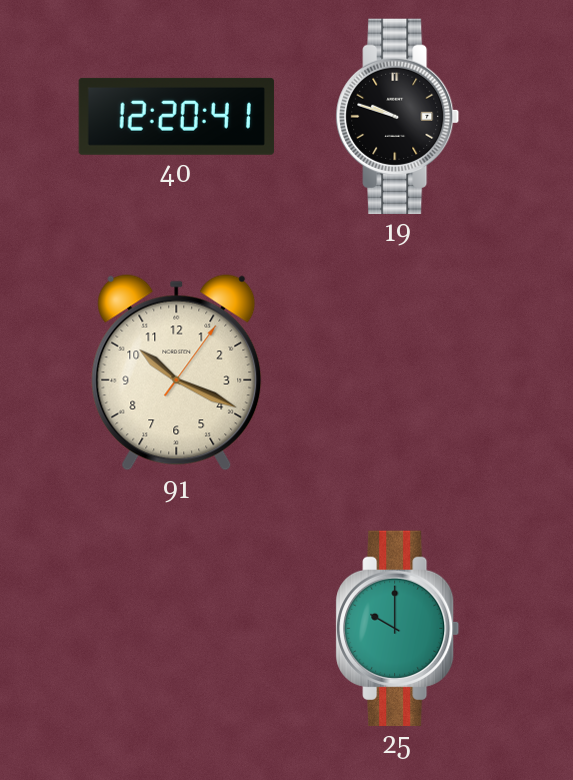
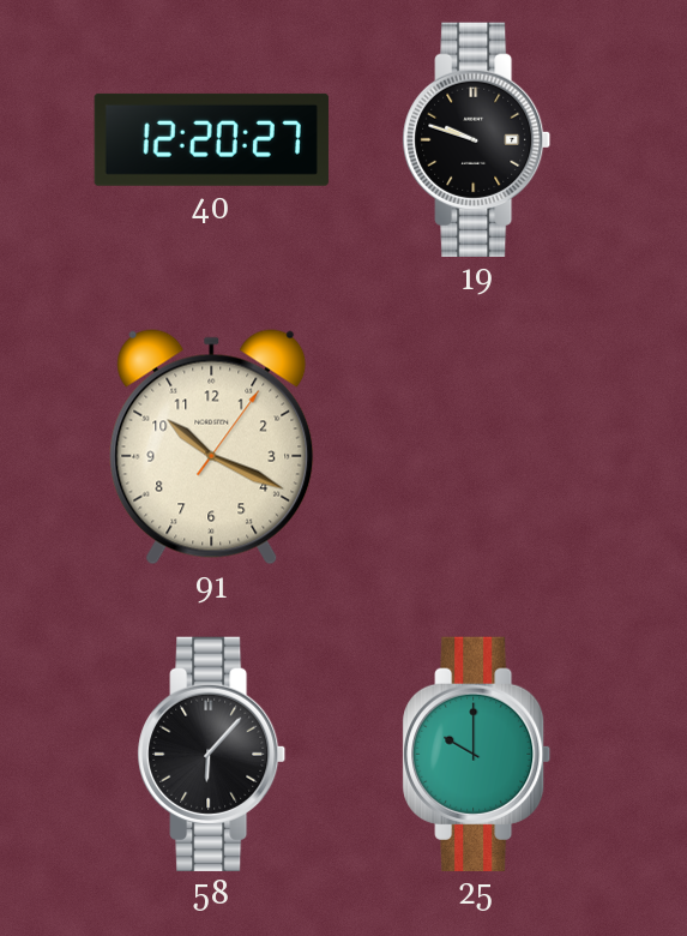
40: 12:20:41 -> 12:20:27 (211, 139)
58: none -> 6:07 (212, 754)
